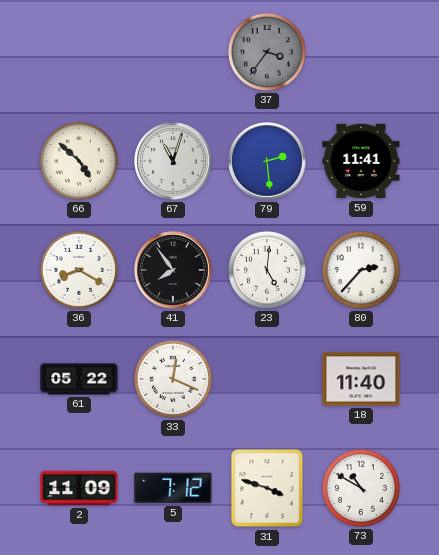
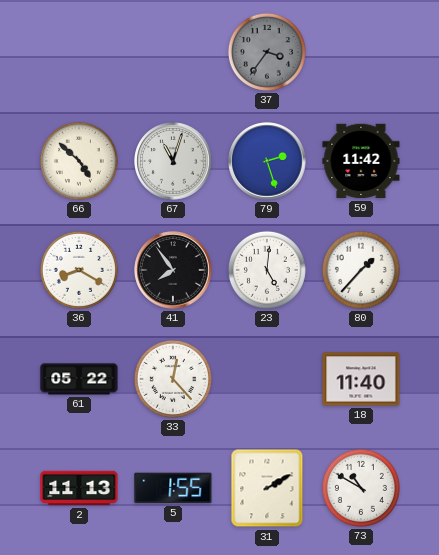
79: 2:29 -> 2:27 (267, 161)
59: 11:41 -> 11:42 (361, 161)
80: 2:37 -> 1:37 (361, 270)
33: 12:19 -> 12:23 (173, 379)
2: 11:09 -> 11:13 (79, 488)
5: 7:12 -> 1:55 (173, 488)
31: 3:48 -> 2:10 (267, 488)
